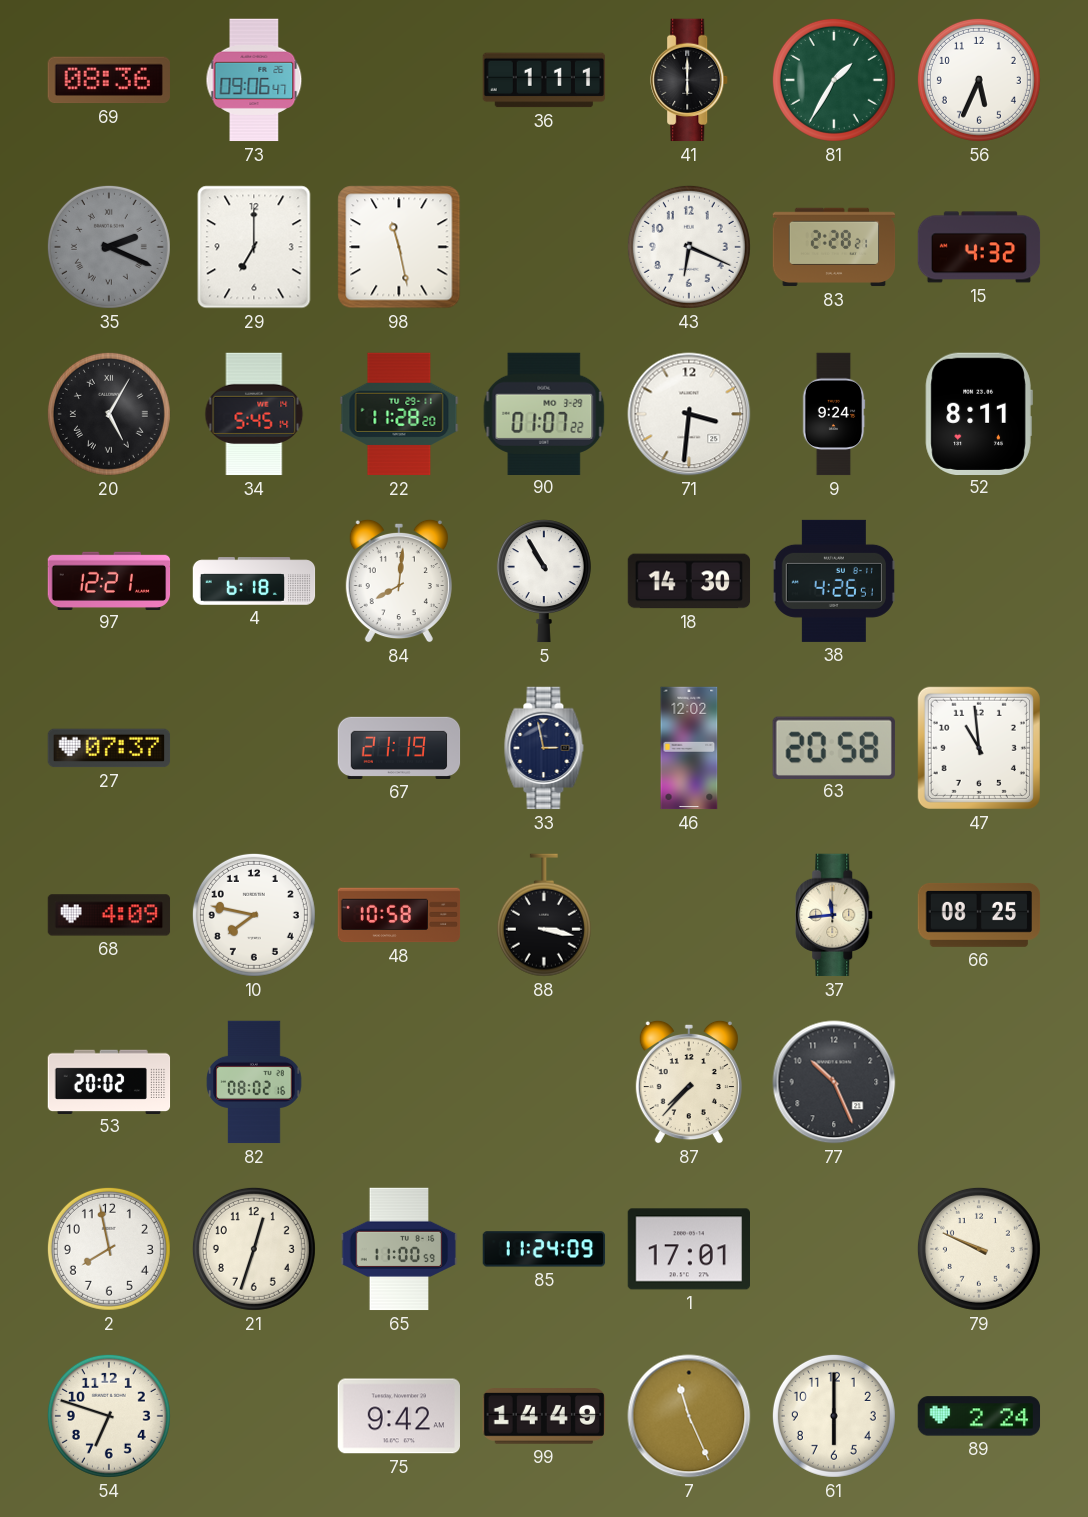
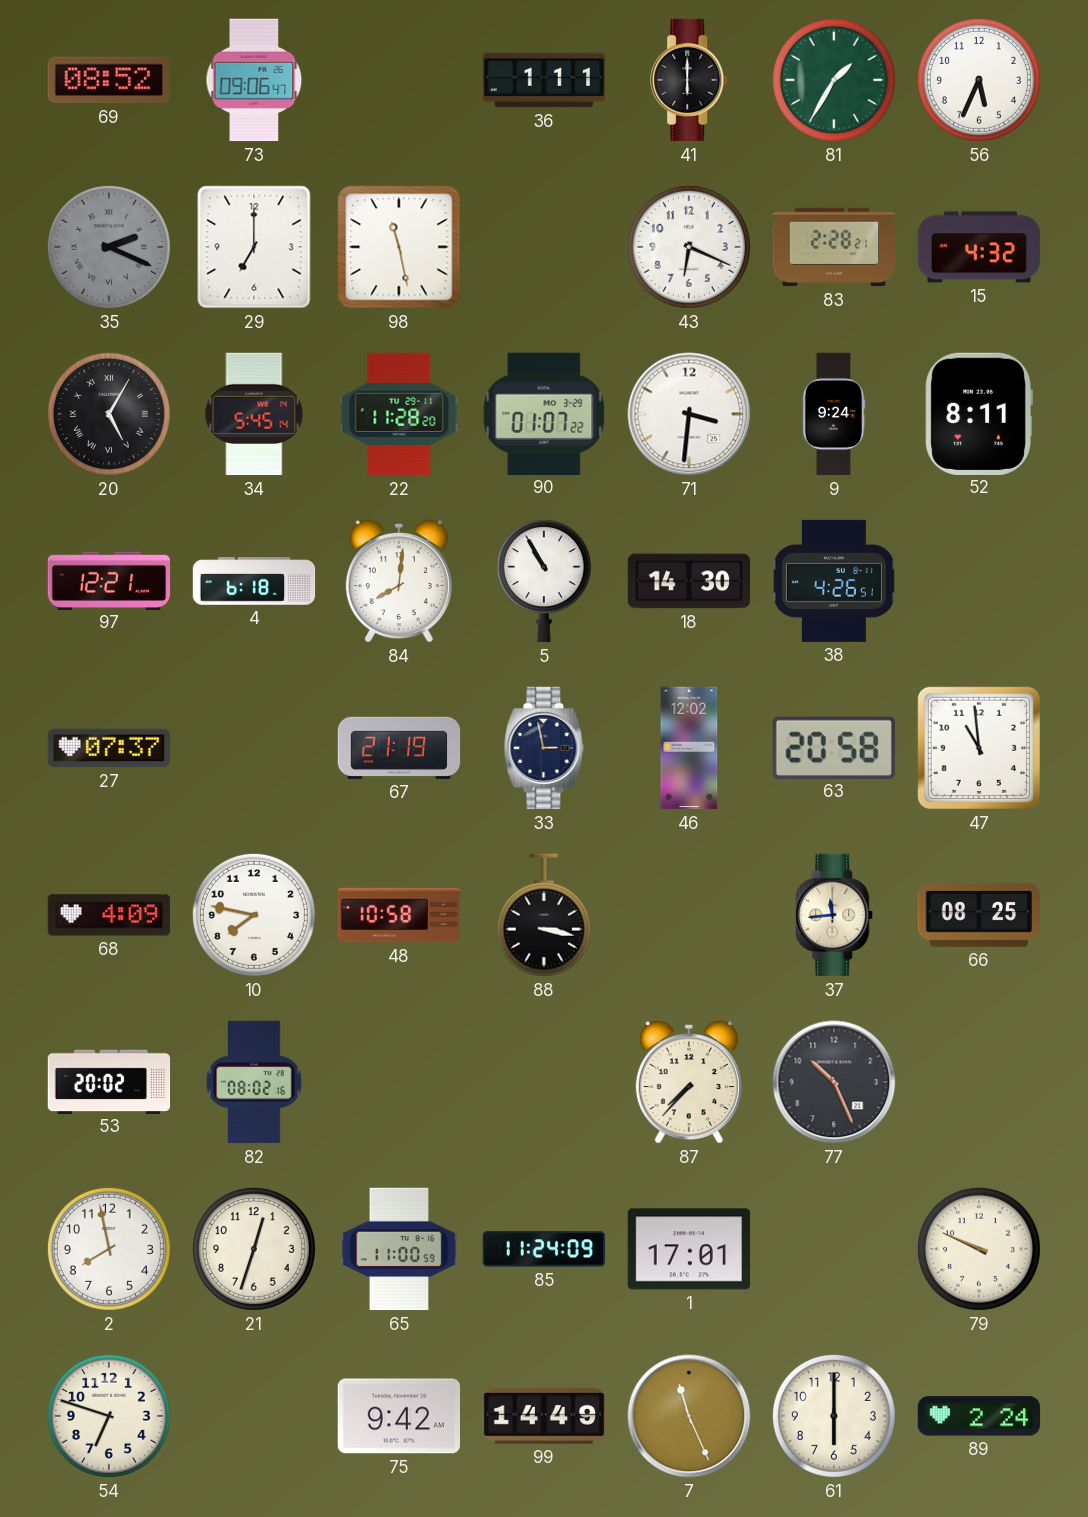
69: 08:36 -> 08:52 (109, 80)
